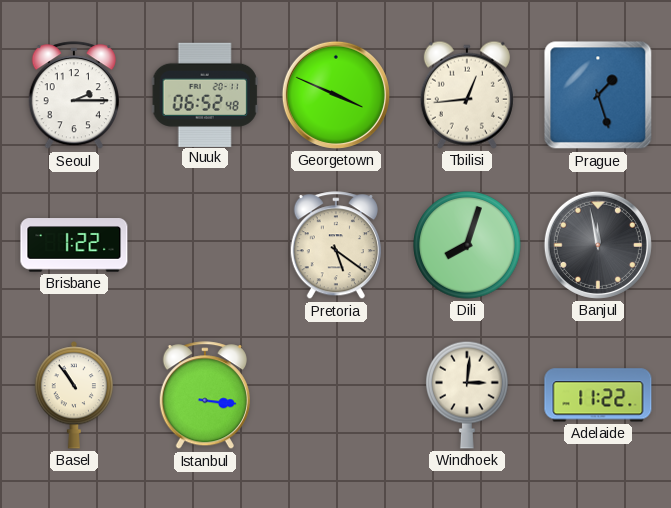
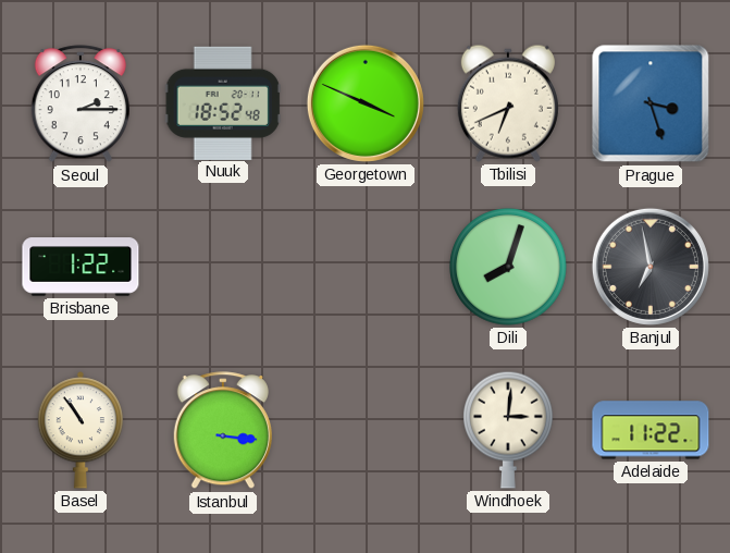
Nuuk: 06:52 -> 18:52 (223, 102)
Tbilisi: 12:44 -> 6:41 (508, 103)
Prague: 1:27 -> 3:27 (651, 103)
Pretoria: 5:21 -> none (336, 246)
Banjul: 11:58 -> 6:58 (651, 267)
